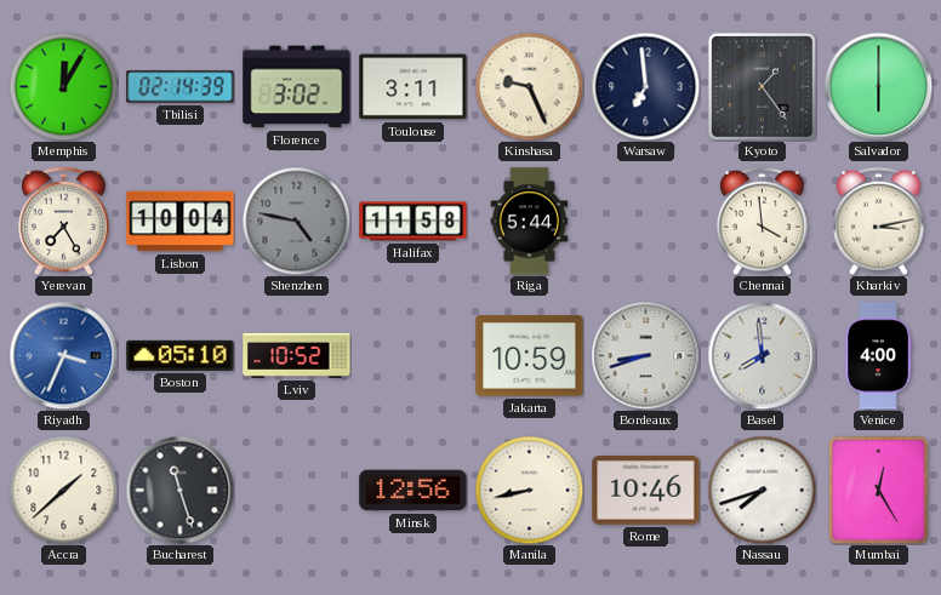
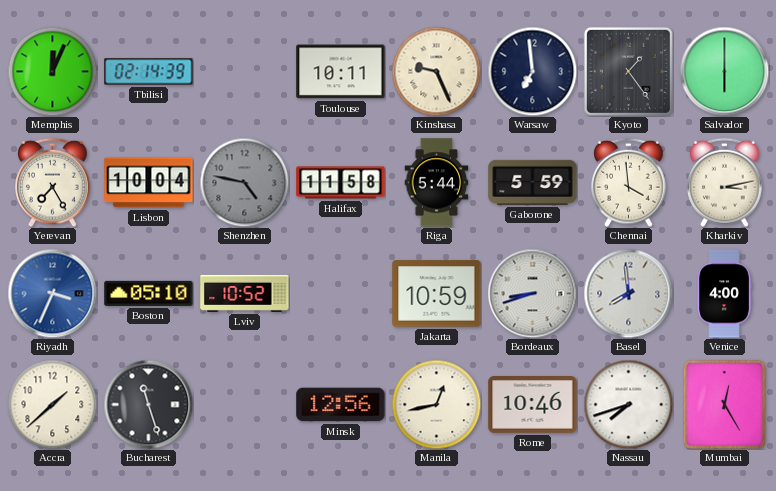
Memphis: 12:05 -> 12:04 (52, 71)
Florence: 3:02 -> none (297, 87)
Toulouse: 3:11 -> 10:11 (341, 72)
Gaborone: none -> 5:59 (533, 182)
Manila: 8:43 -> 12:43 (436, 404)
